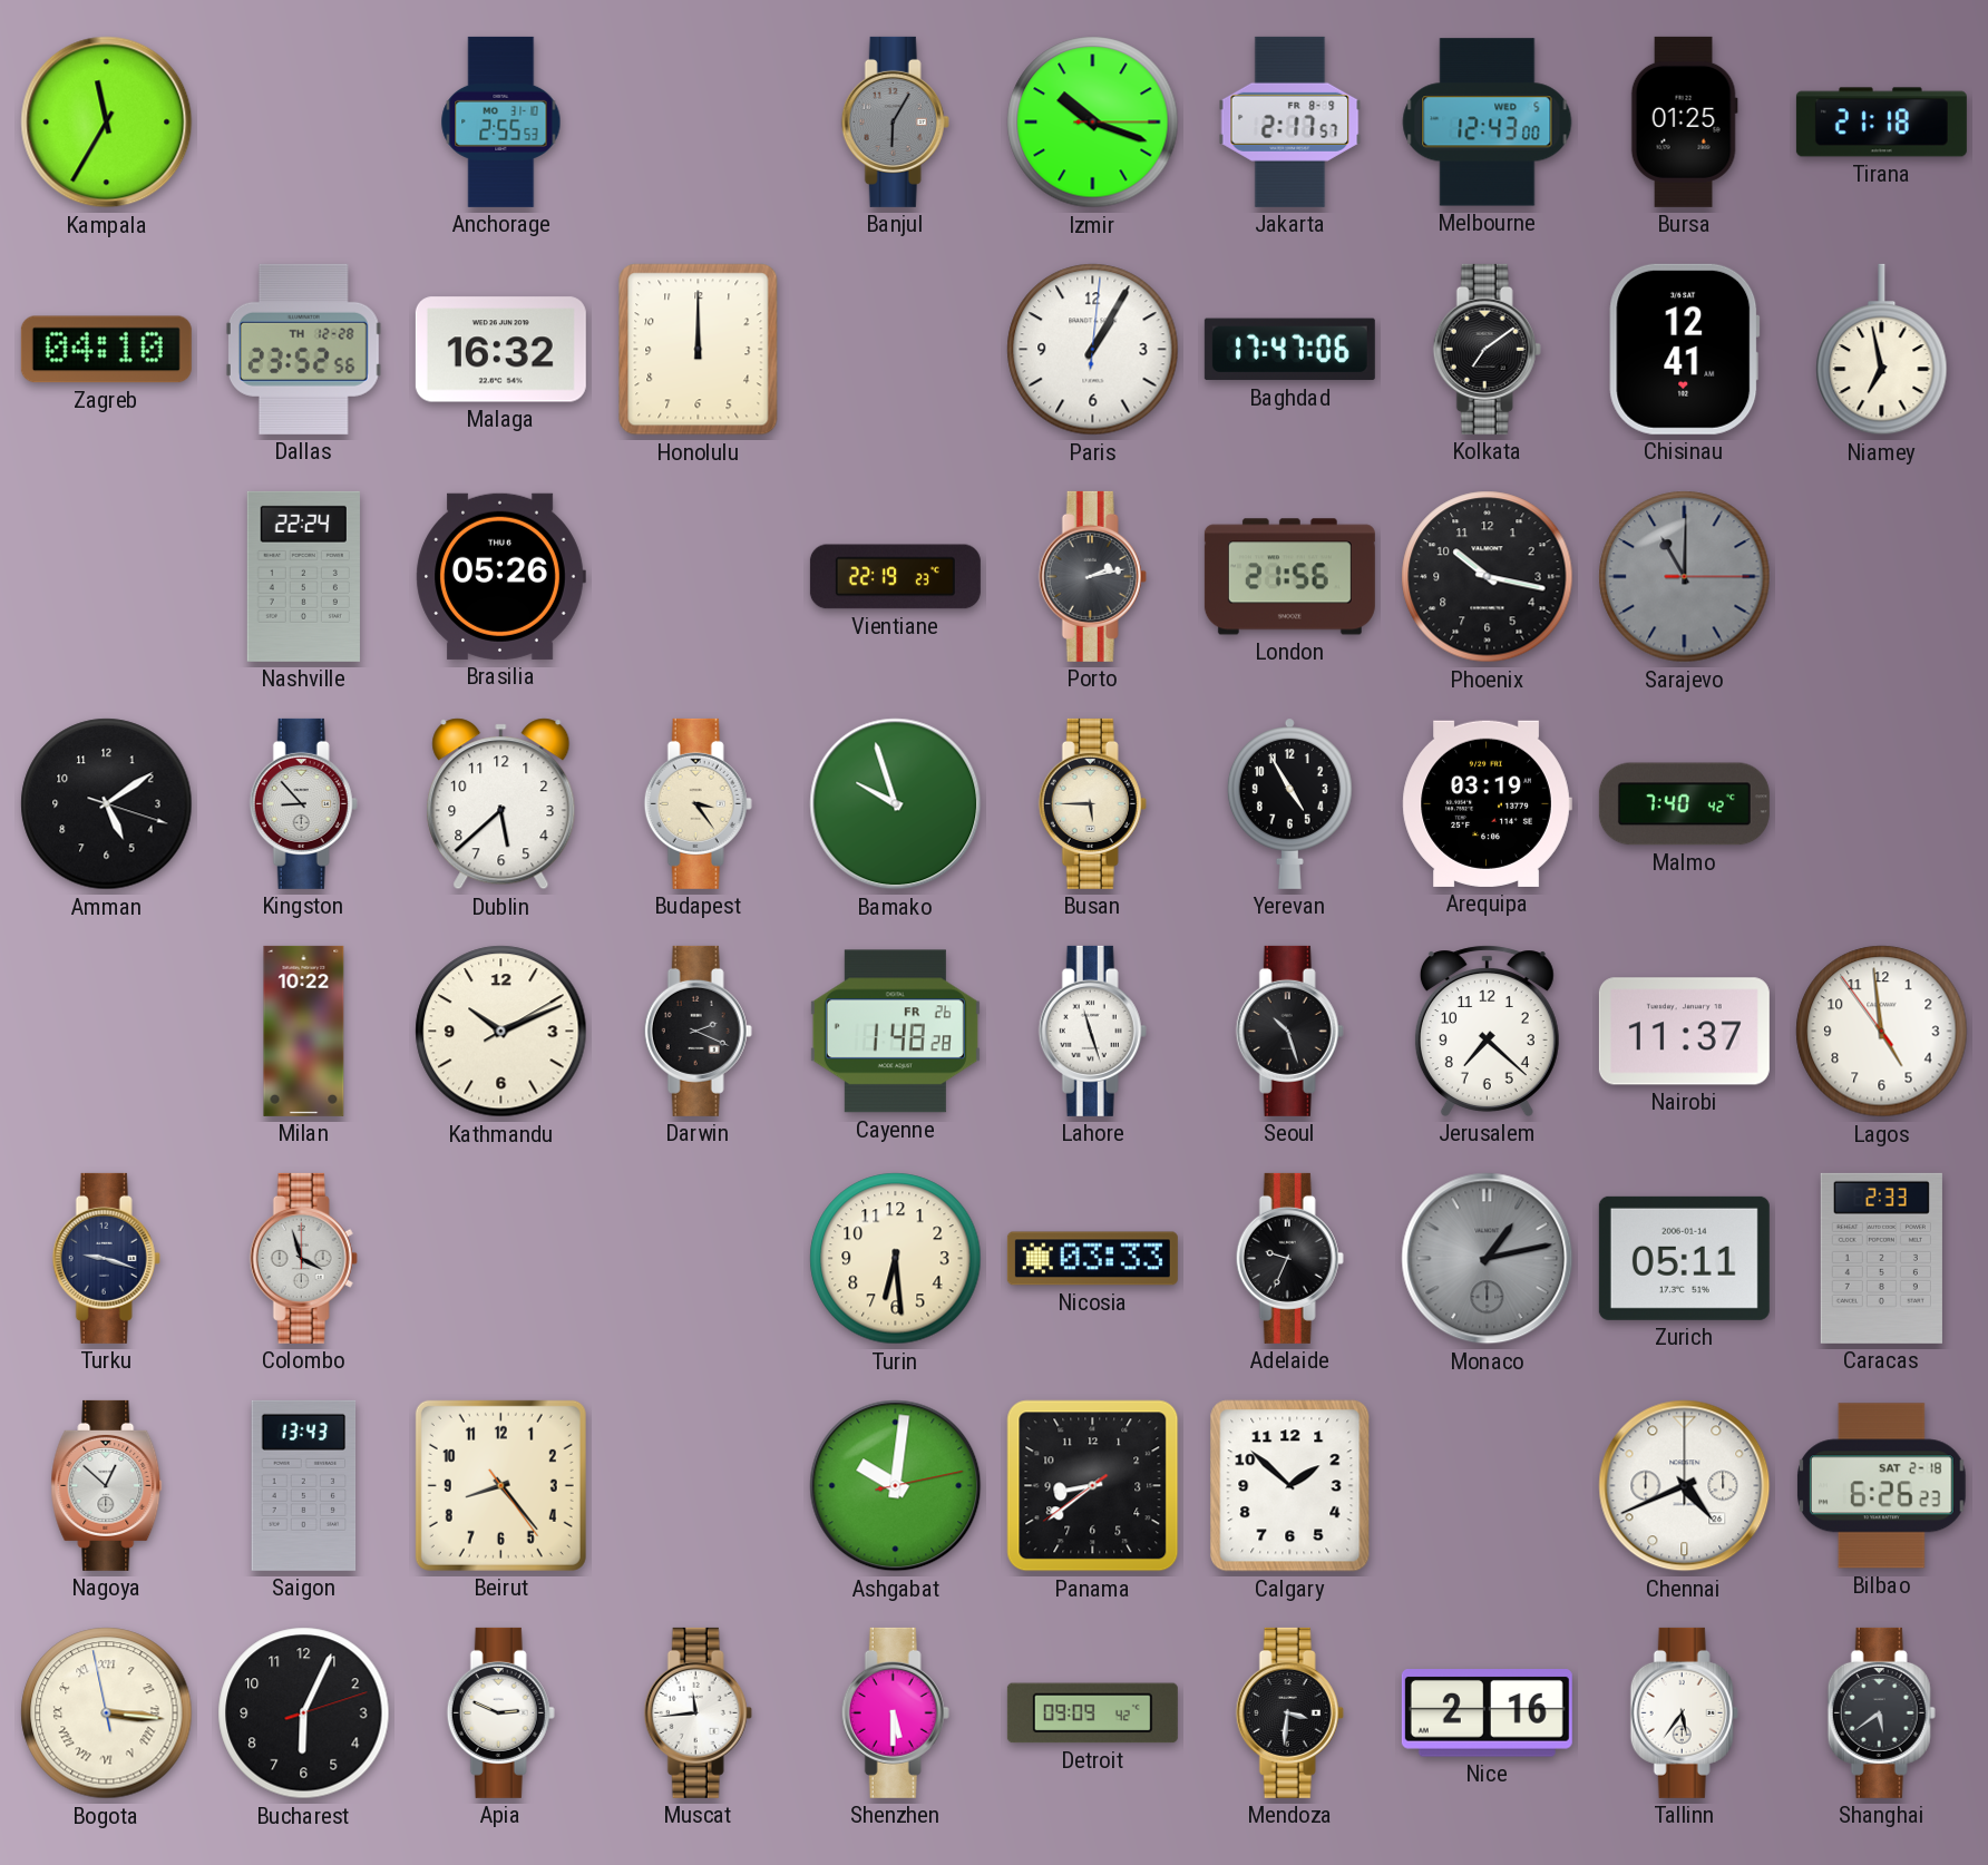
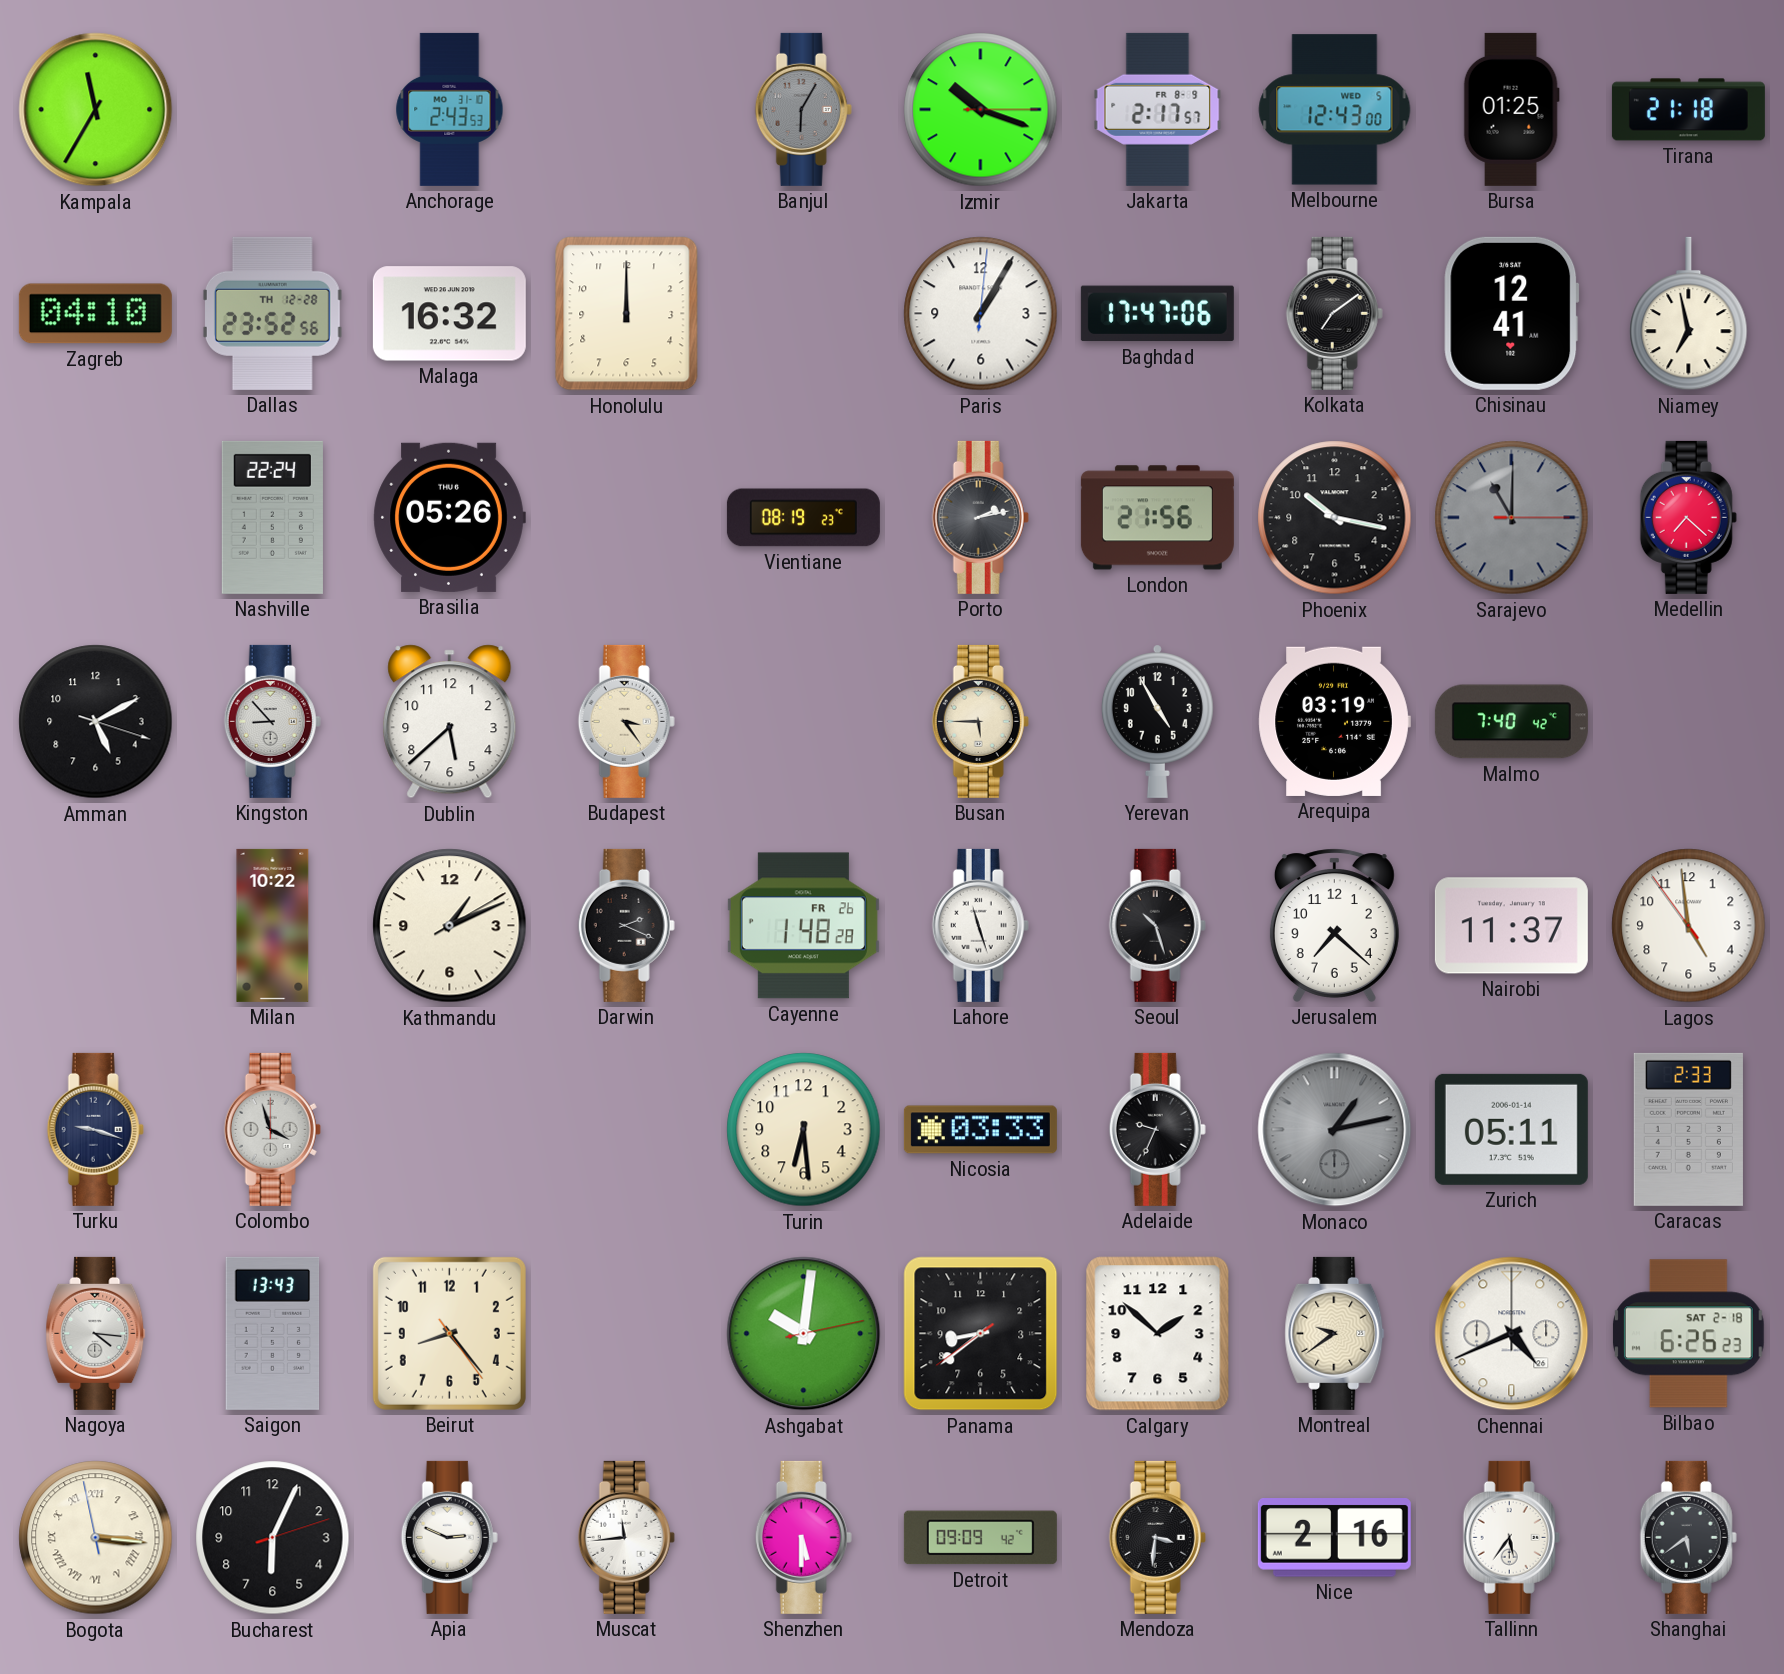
Anchorage: 2:55 -> 2:43 (450, 109)
Vientiane: 22:19 -> 08:19 (803, 518)
Medellin: none -> 7:22 (1688, 517)
Amman: 5:09 -> 5:10 (96, 722)
Bamako: 9:57 -> none (896, 804)
Kathmandu: 10:11 -> 1:11 (450, 926)
Nagoya: 12:52 -> 4:16 (96, 1333)
Montreal: none -> 9:39 (1335, 1333)
